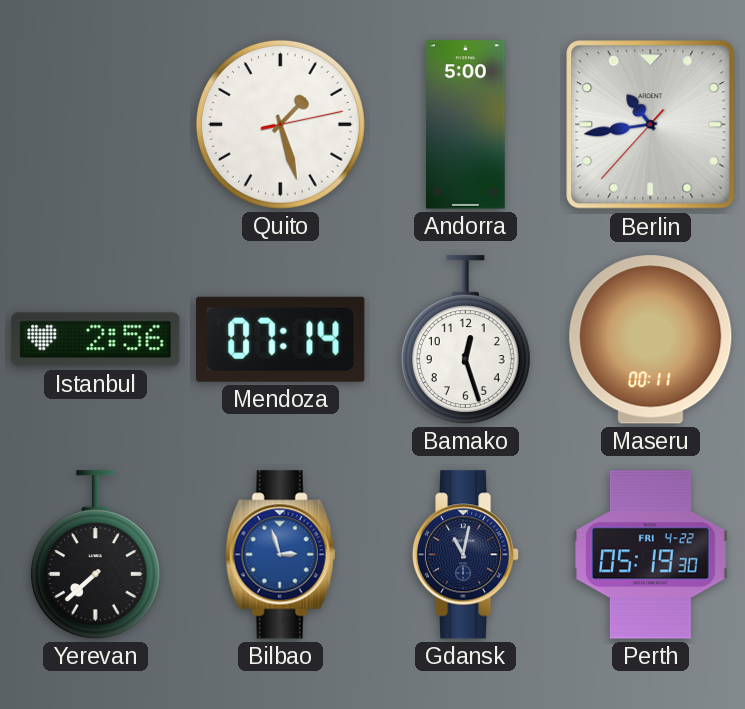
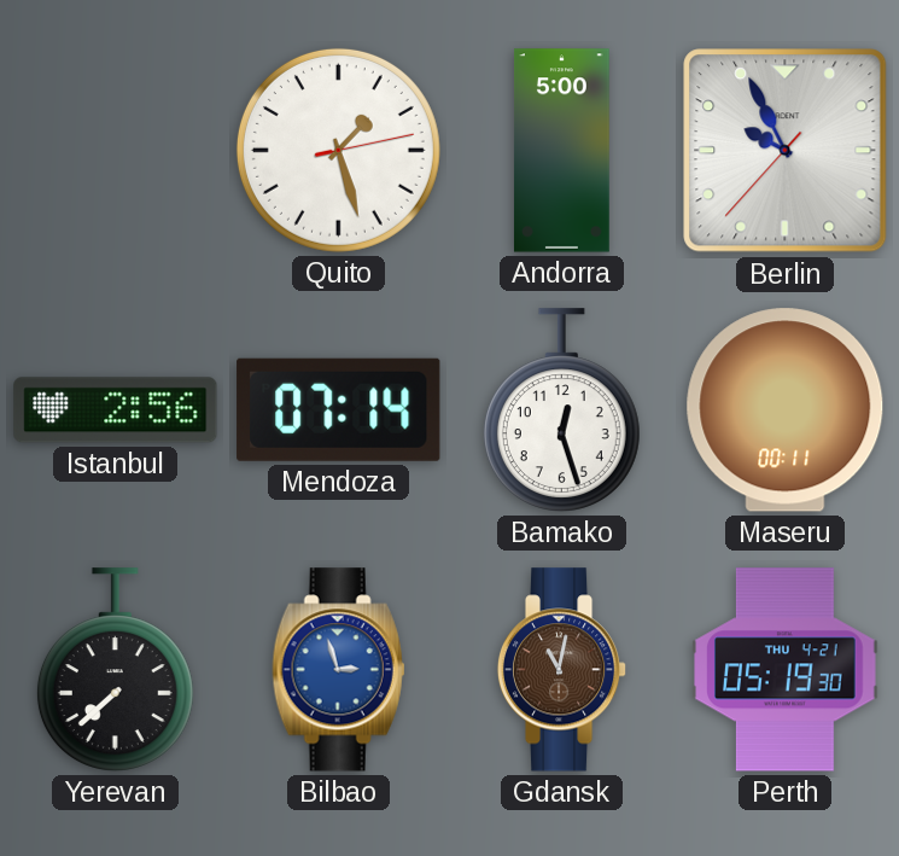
Berlin: 10:43 -> 9:55 (786, 151)
Gdansk dial: navy -> brown (562, 670)
Perth date: FRI 4-22 -> THU 4-21 (786, 670)
